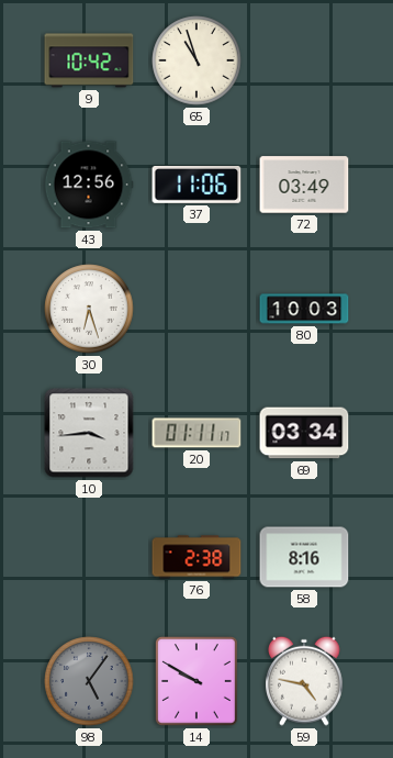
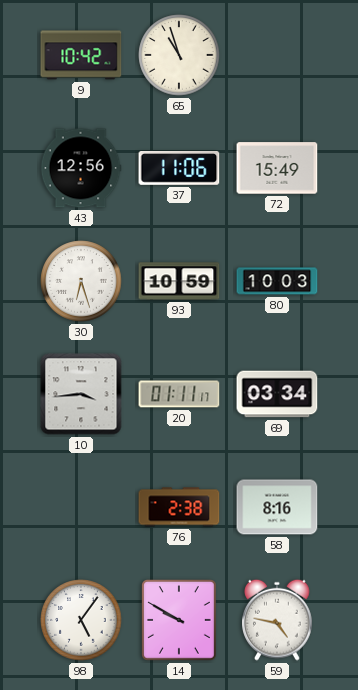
72: 03:49 -> 15:49 (277, 168)
93: none -> 10:59 (179, 281)
98 dial: grey -> white (81, 620)
